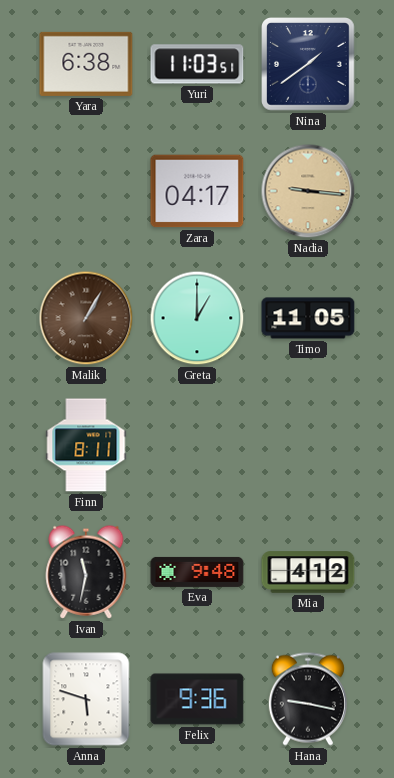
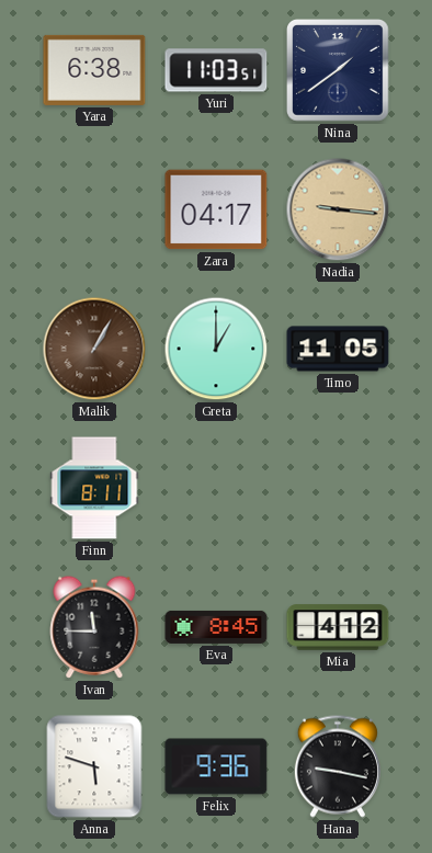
Ivan: 11:32 -> 11:45 (94, 627)
Eva: 9:48 -> 8:45 (216, 627)
